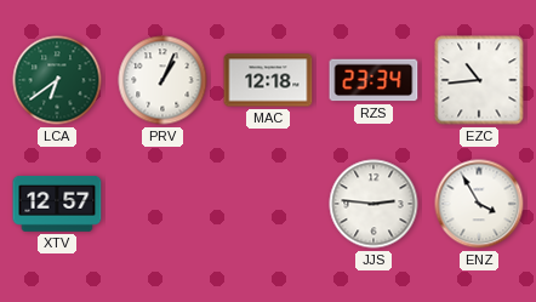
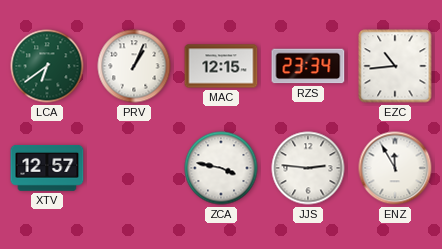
MAC: 12:18 -> 12:15 (221, 66)
ZCA: none -> 3:47 (221, 168)
ENZ: 3:55 -> 11:55 (395, 168)
